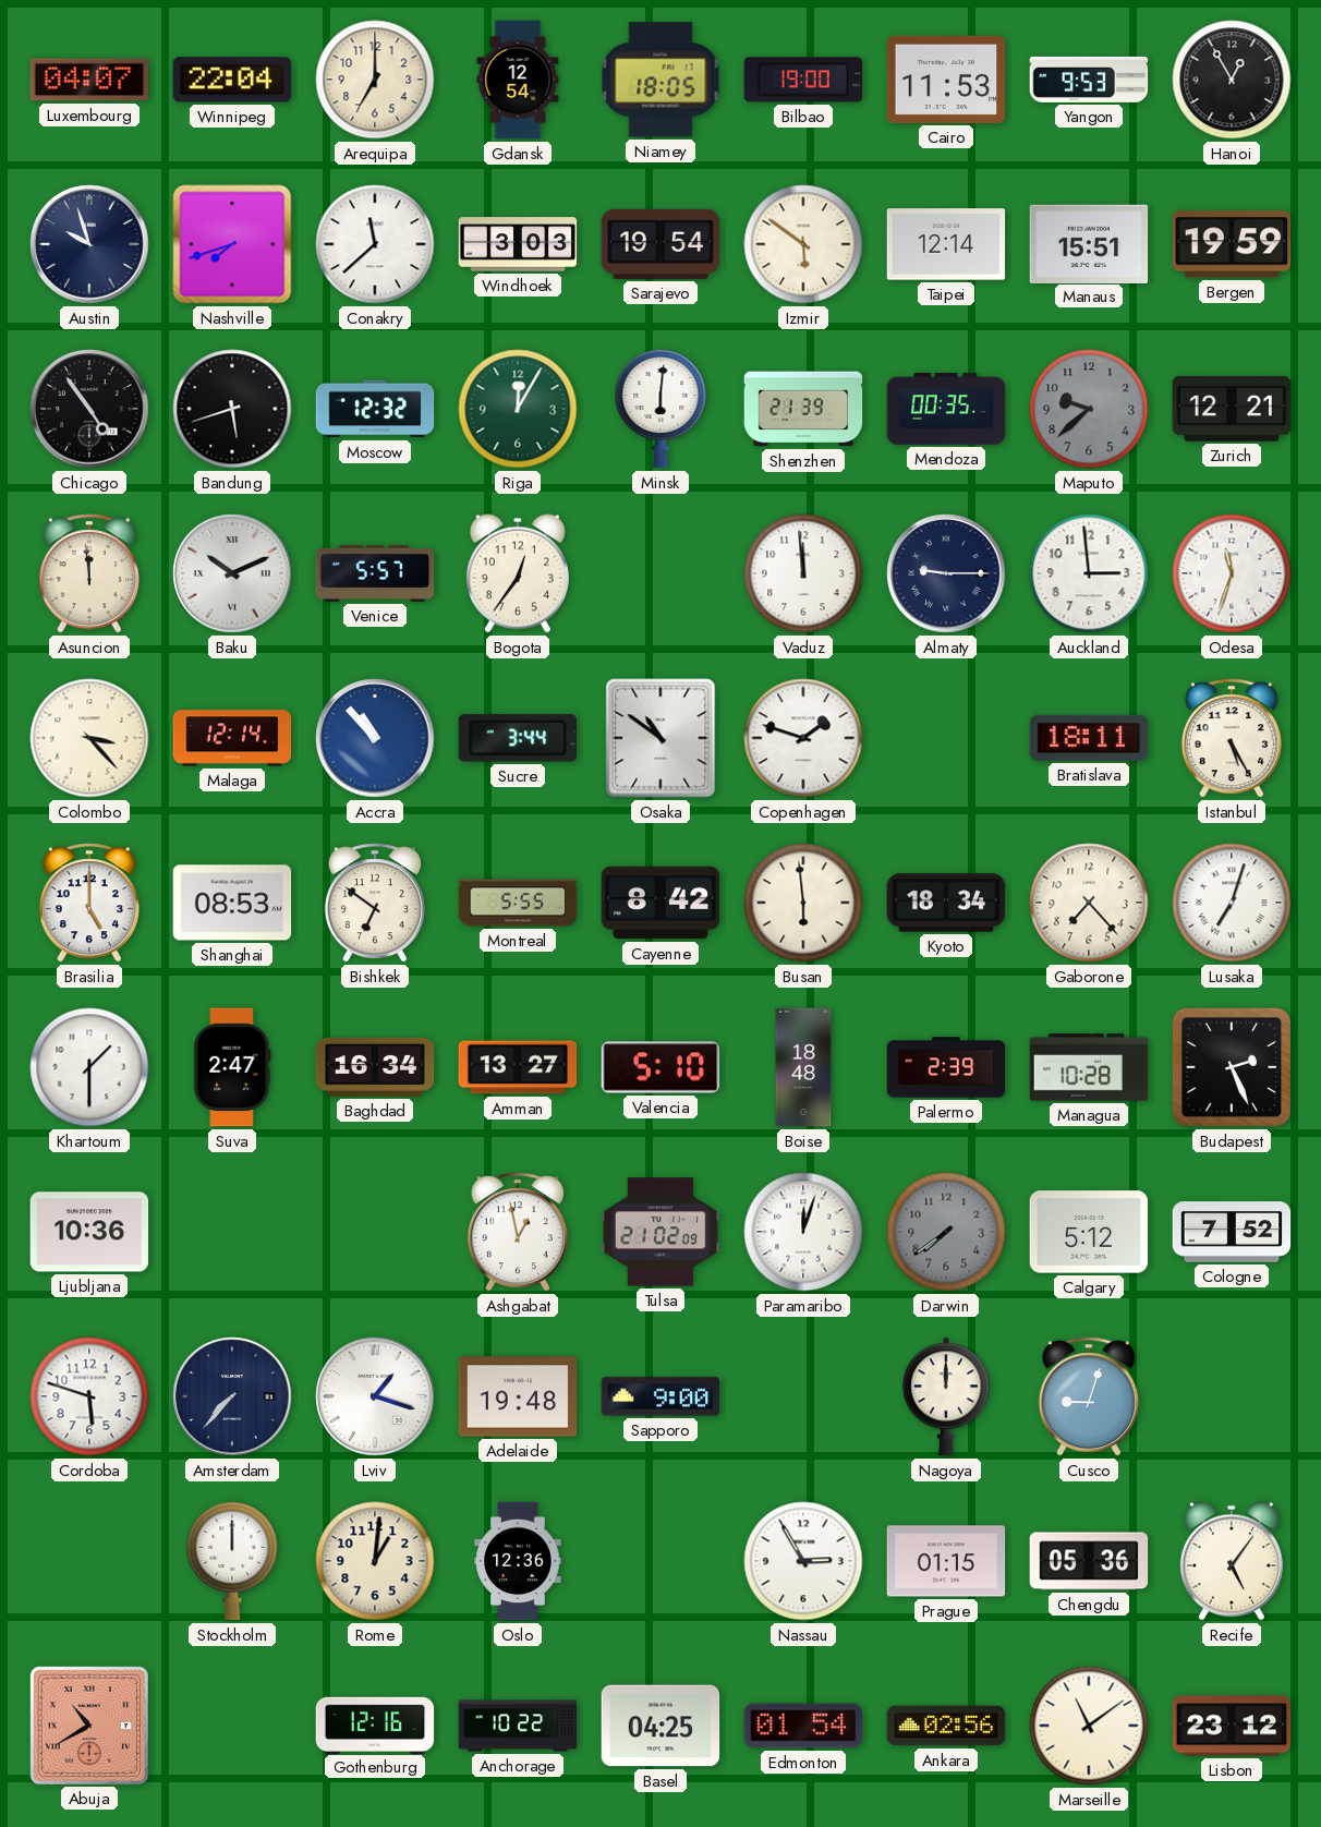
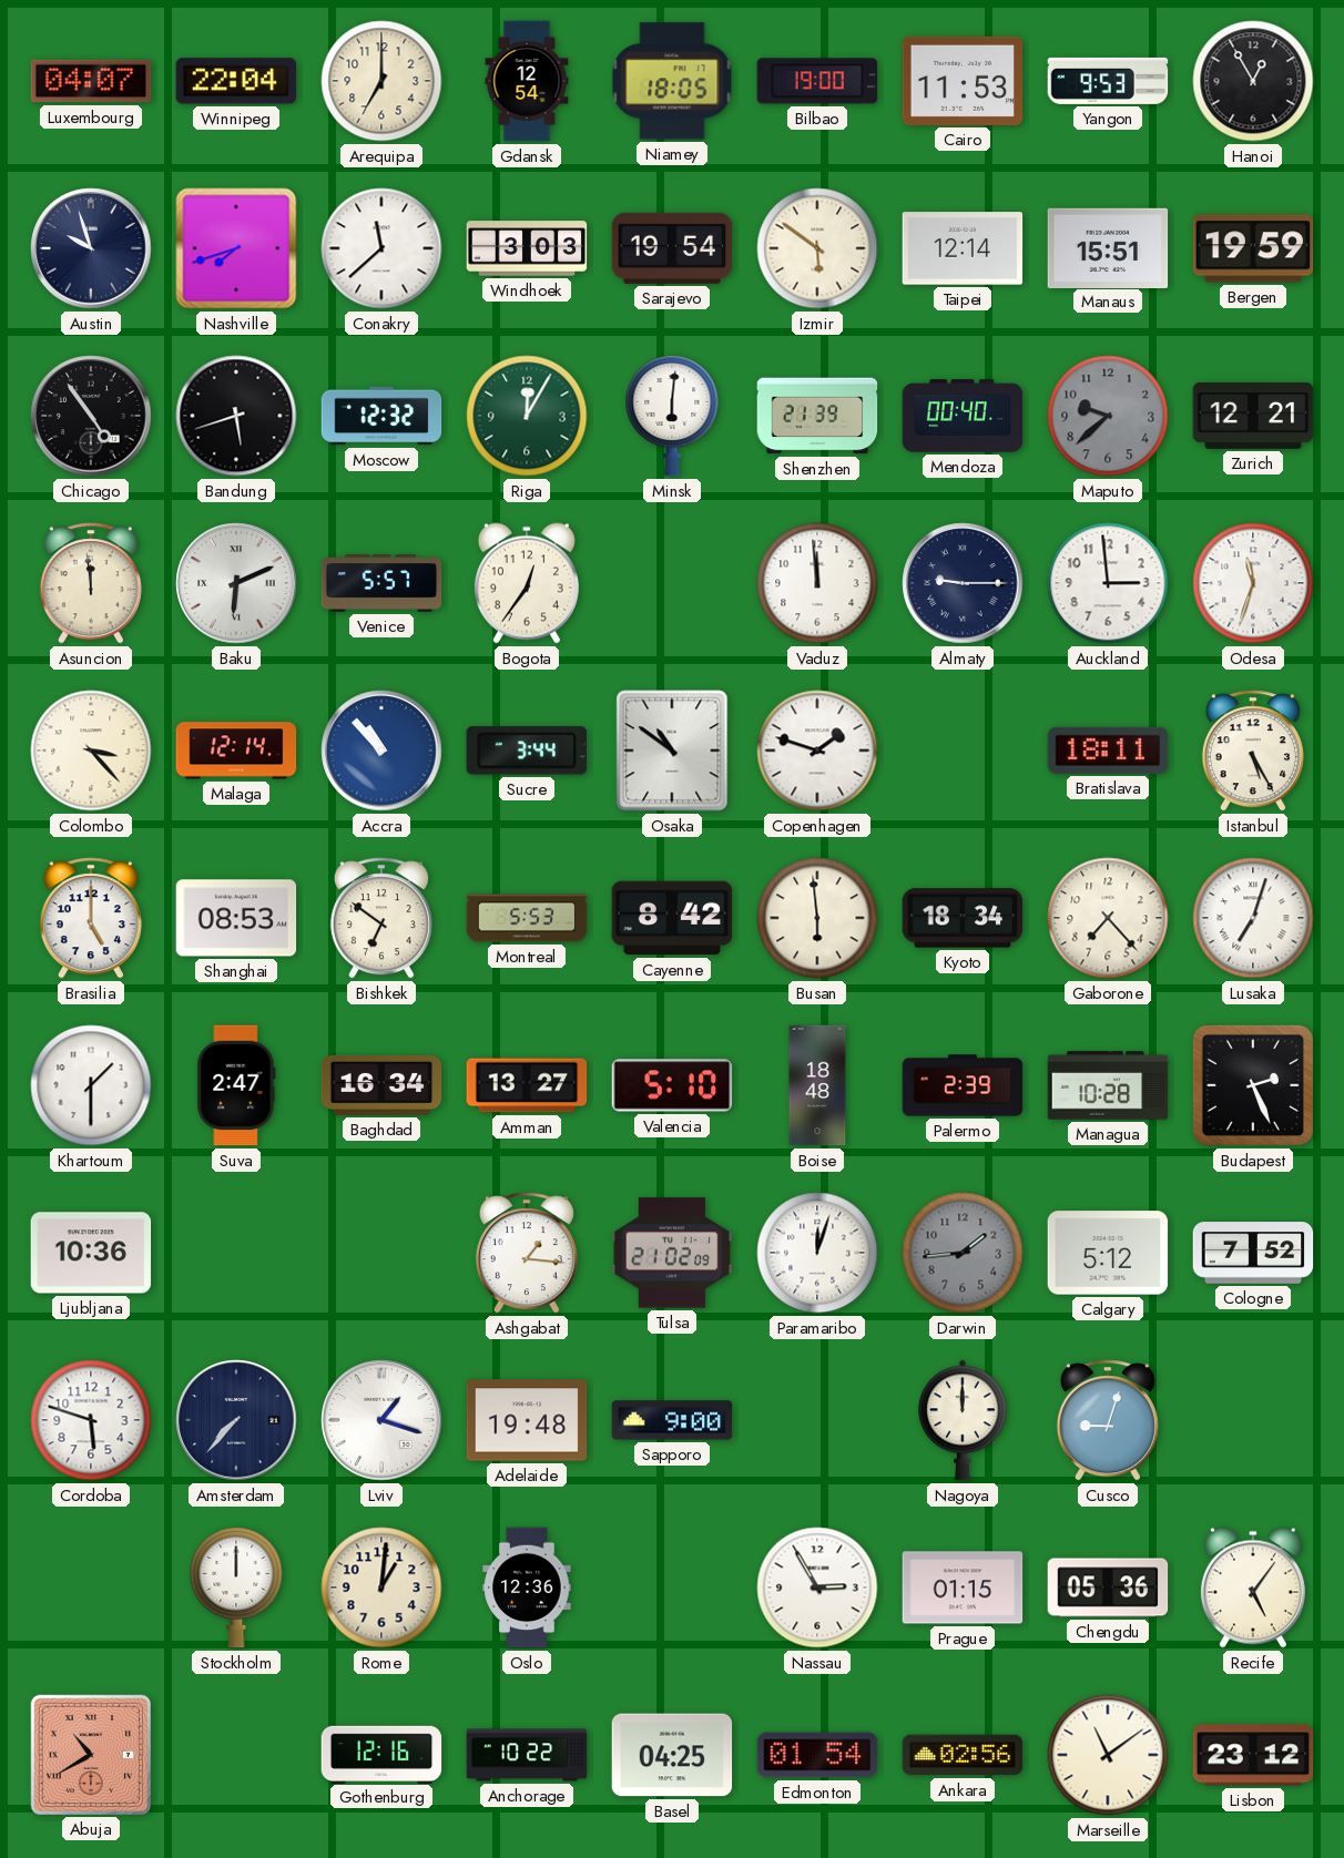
Mendoza: 00:35 -> 00:40 (963, 416)
Baku: 10:11 -> 6:11 (236, 583)
Montreal: 5:55 -> 5:53 (527, 918)
Ashgabat: 12:58 -> 1:16 (527, 1253)
Darwin: 7:39 -> 1:44 (963, 1253)
